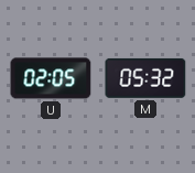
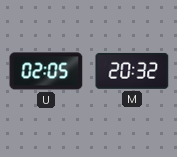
M: 05:32 -> 20:32 (132, 71)
